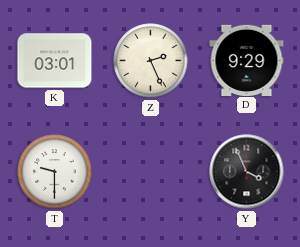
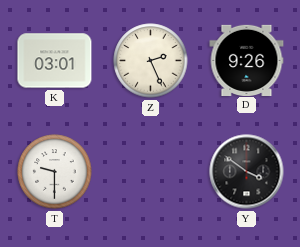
D: 9:29 -> 9:26 (247, 60)
Y: 3:56 -> 3:51 (247, 172)
